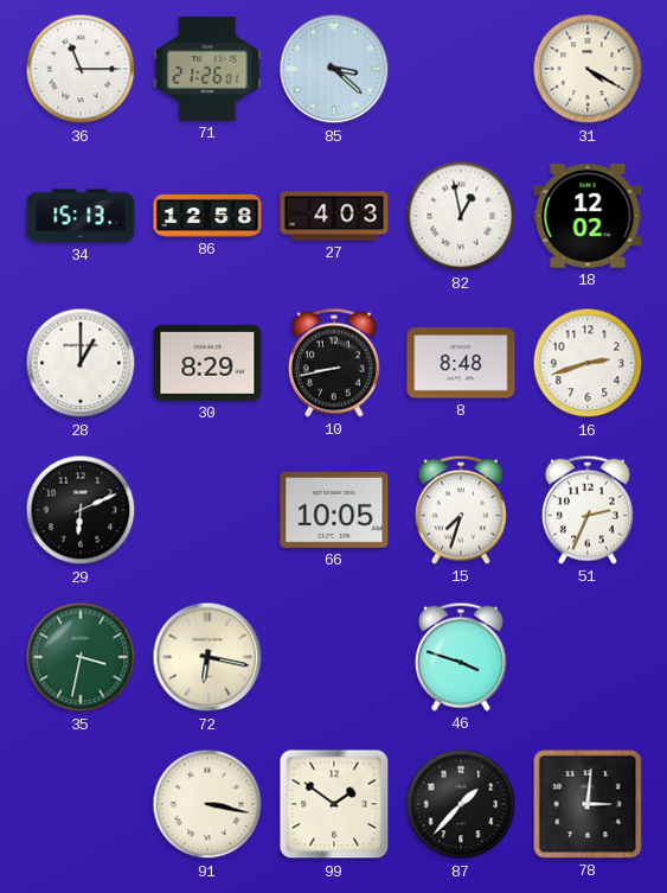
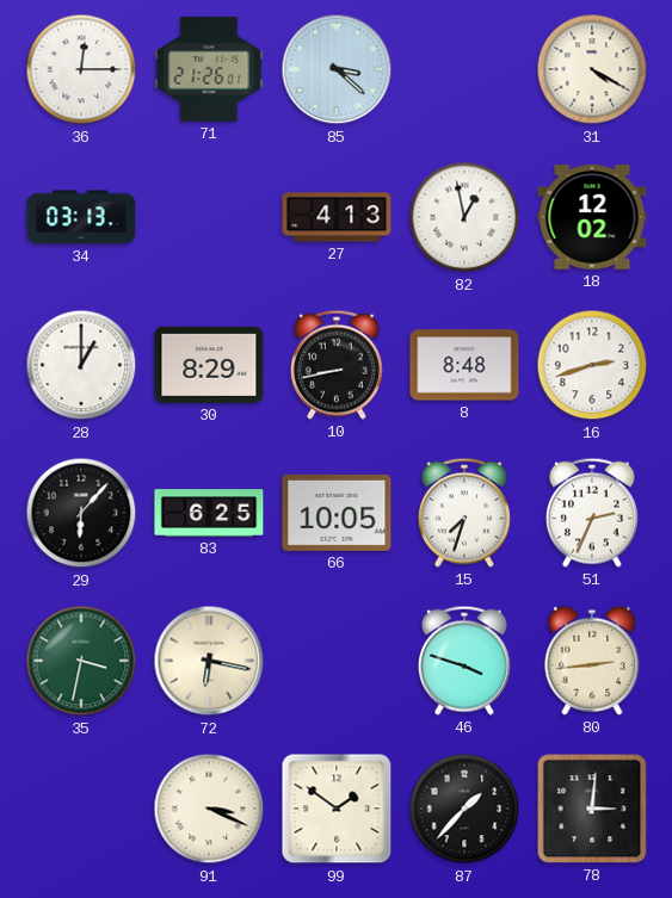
36: 11:15 -> 12:15 (81, 69)
34: 15:13 -> 03:13 (81, 217)
86: 12:58 -> none (207, 216)
27: 4:03 -> 4:13 (337, 217)
29: 6:11 -> 6:07 (81, 513)
83: none -> 6:25 (209, 513)
80: none -> 2:44 (592, 661)
91: 3:17 -> 3:19 (209, 809)
